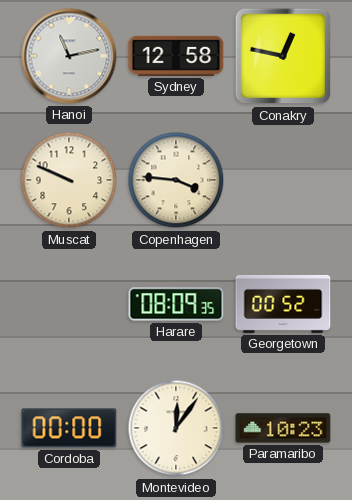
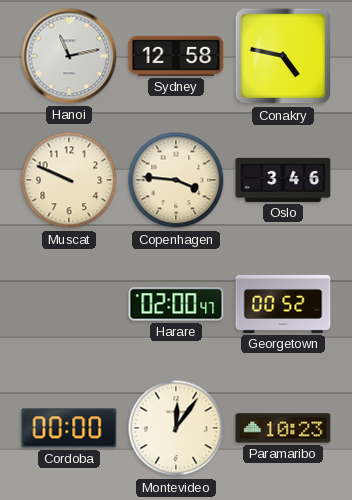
Conakry: 12:47 -> 4:47 (283, 56)
Oslo: none -> 3:46 (283, 180)
Harare: 08:09 -> 02:00 (176, 304)
